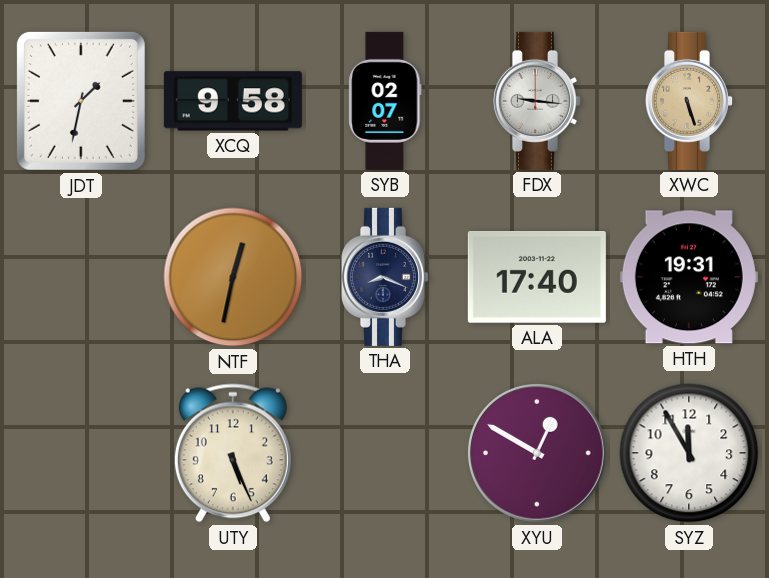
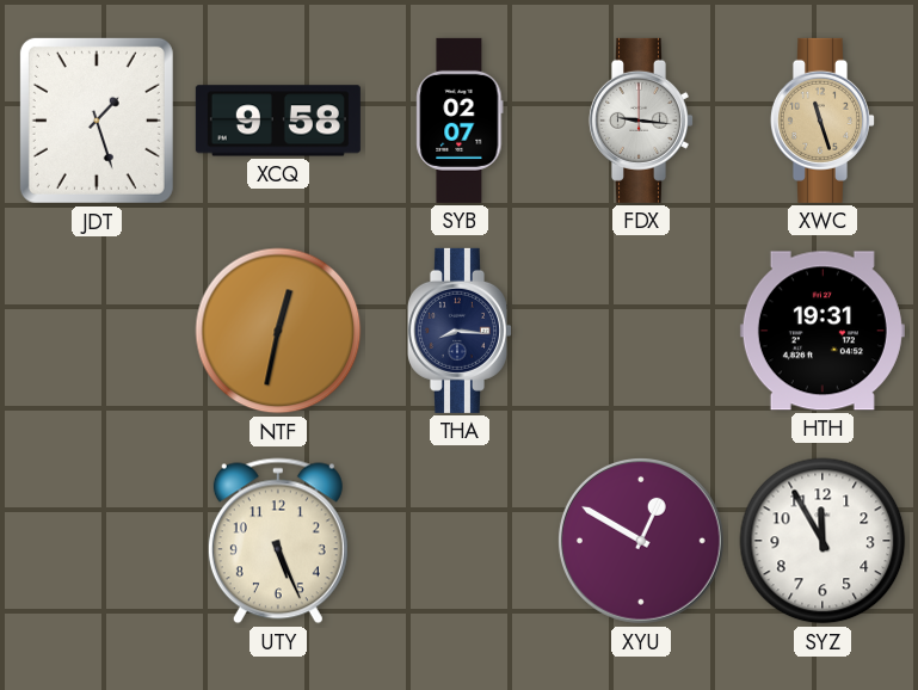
JDT: 1:32 -> 1:27 (97, 121)
XWC: 5:27 -> 11:27 (821, 121)
THA: 8:19 -> 8:16 (458, 331)
ALA: 17:40 -> none (537, 278)
